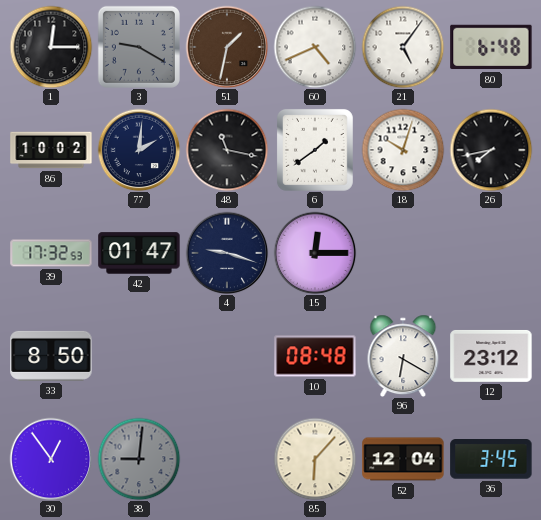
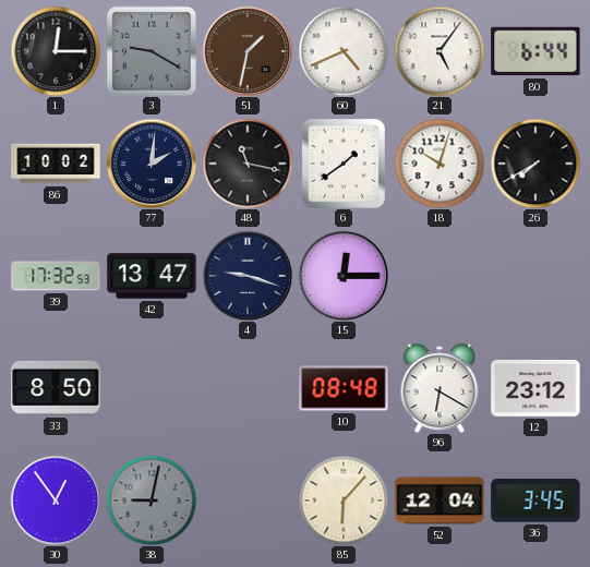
80: 6:48 -> 6:44 (535, 51)
26: 7:43 -> 7:40 (535, 164)
42: 01:47 -> 13:47 (152, 276)
38: 9:01 -> 9:02 (152, 500)
